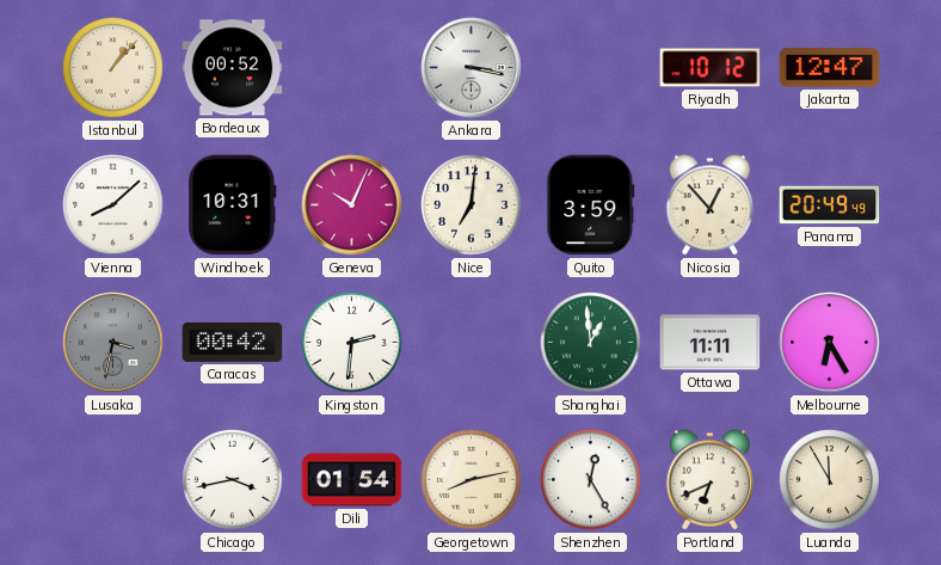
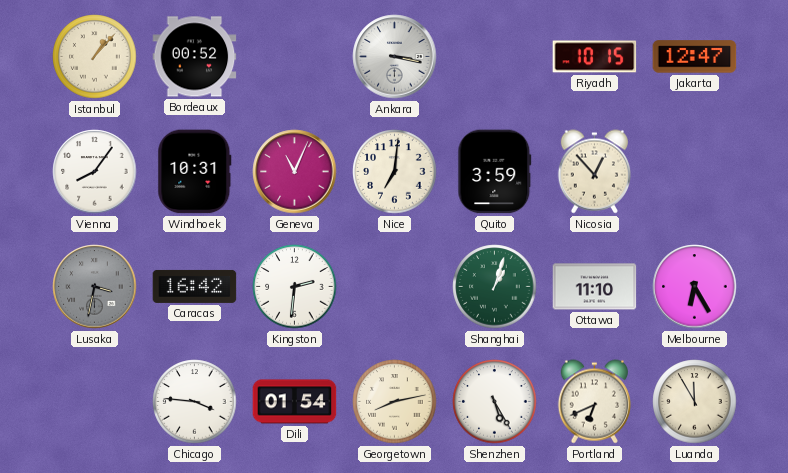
Riyadh: 10:12 -> 10:15 (595, 57)
Vienna: 8:08 -> 8:06 (95, 172)
Geneva: 10:04 -> 11:04 (295, 172)
Panama: 20:49 -> none (830, 205)
Caracas: 00:42 -> 16:42 (195, 286)
Shanghai: 12:59 -> 1:03 (495, 287)
Ottawa: 11:11 -> 11:10 (595, 287)
Chicago: 3:43 -> 3:46 (195, 402)
Shenzhen: 12:25 -> 5:25 (495, 402)
